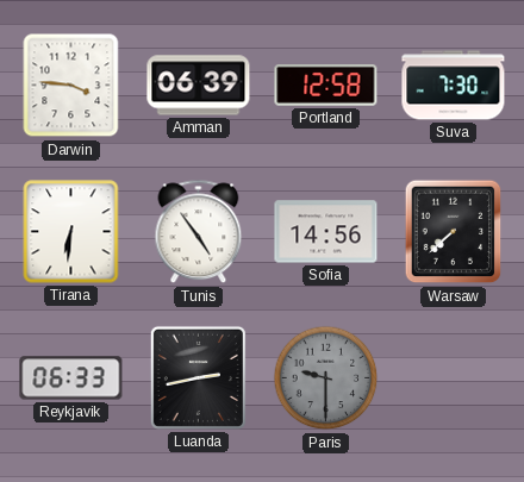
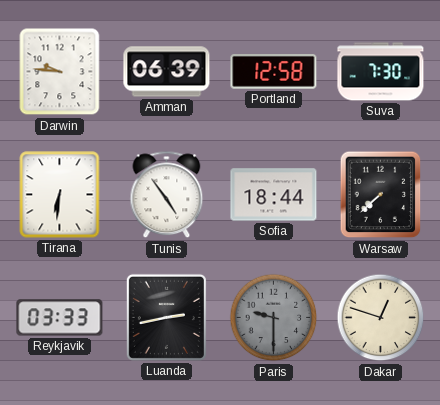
Darwin: 3:46 -> 9:46 (60, 72)
Sofia: 14:56 -> 18:44 (274, 195)
Reykjavik: 06:33 -> 03:33 (60, 318)
Dakar: none -> 12:48 (381, 318)
